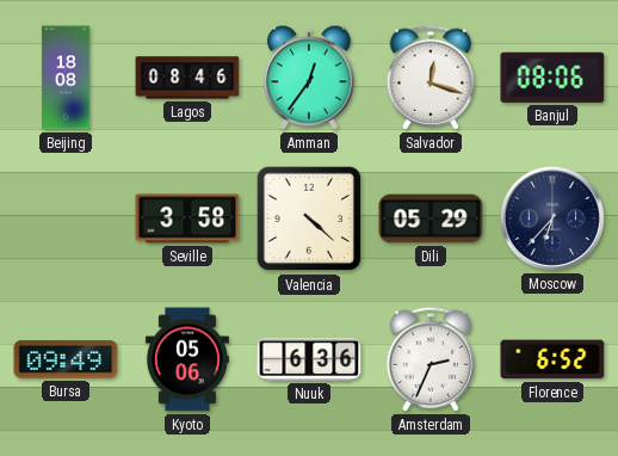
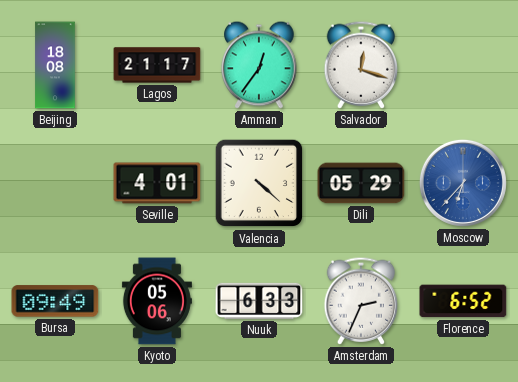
Lagos: 08:46 -> 21:17 (157, 65)
Banjul: 08:06 -> none (552, 78)
Seville: 3:58 -> 4:01 (157, 183)
Moscow dial: navy -> blue (463, 183)
Nuuk: 6:36 -> 6:33 (259, 301)
